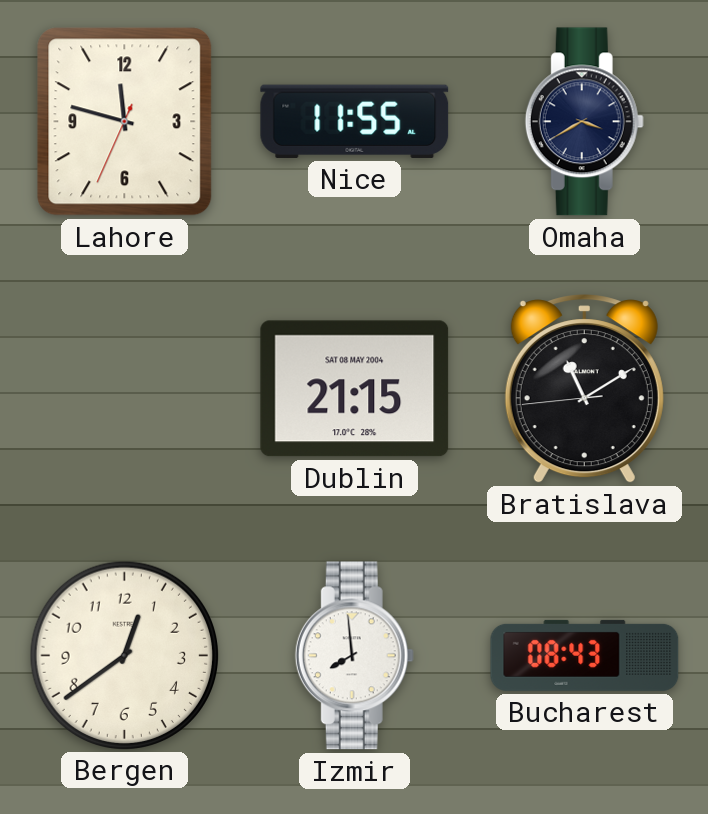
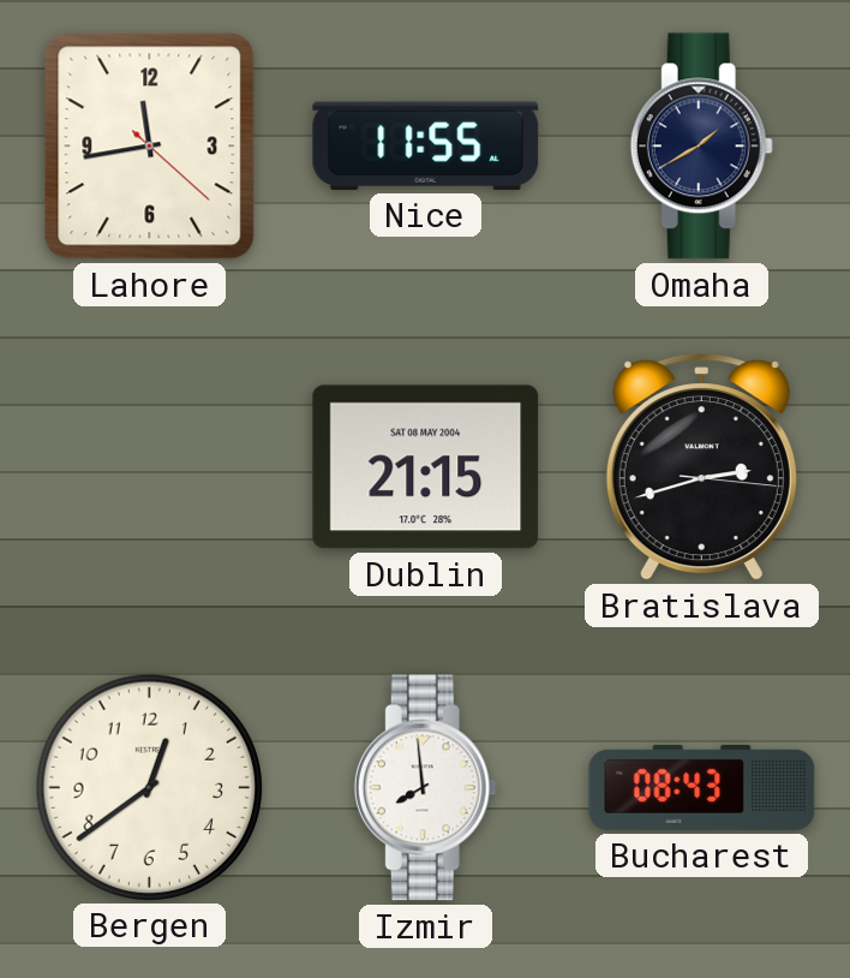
Lahore: 11:47 -> 11:43 (150, 147)
Omaha: 3:40 -> 1:40 (701, 147)
Bratislava: 11:09 -> 2:42 (701, 467)
